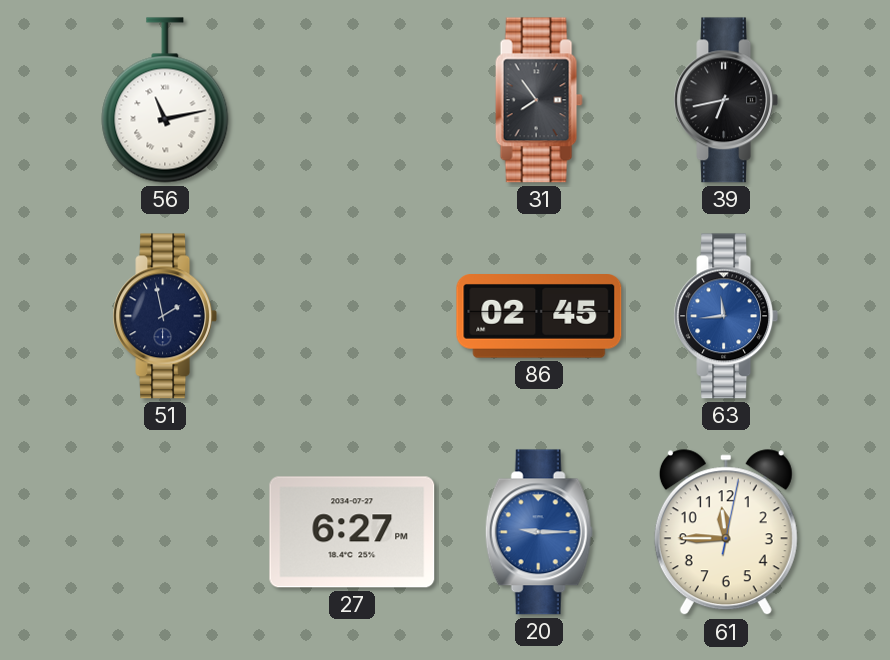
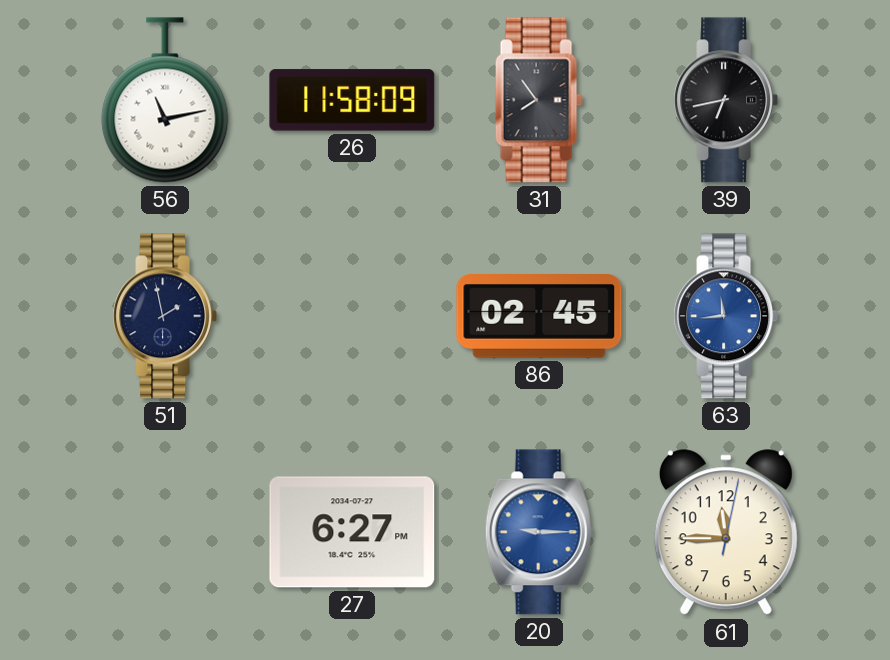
26: none -> 11:58 (352, 100)
